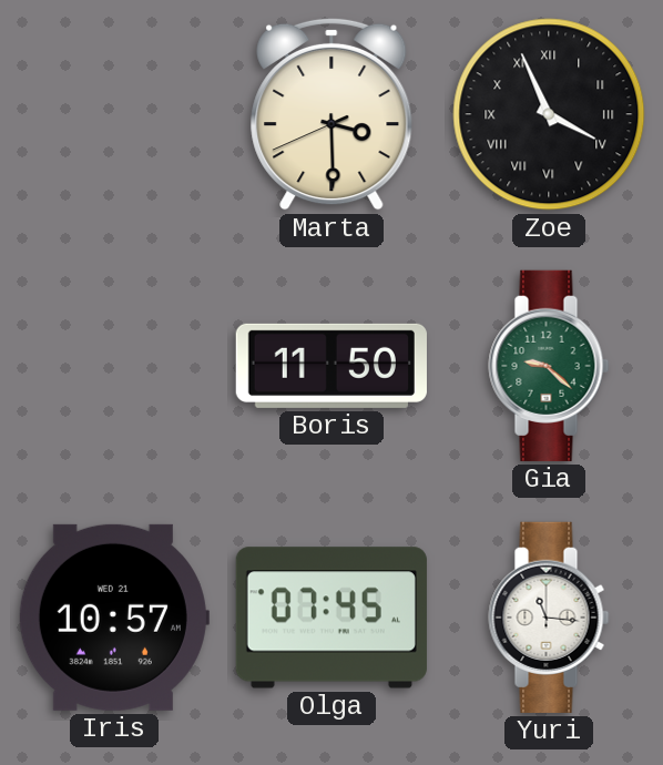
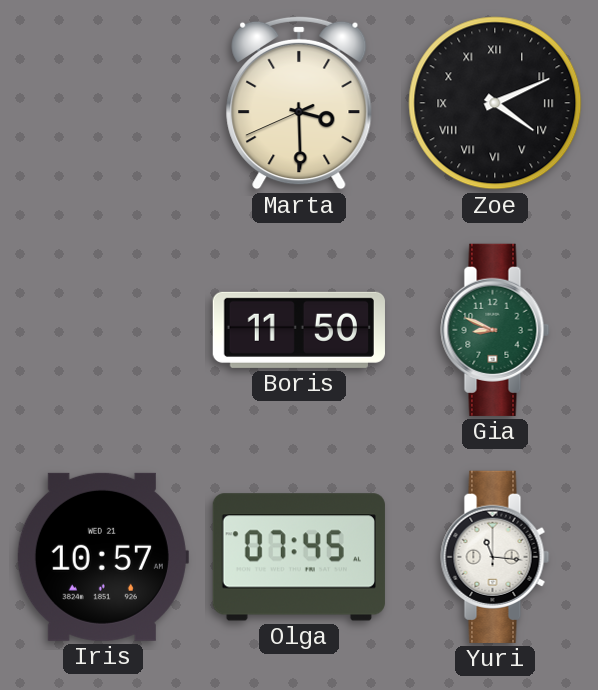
Zoe: 3:56 -> 4:11 (495, 103)
Gia: 9:22 -> 8:49 (495, 330)
